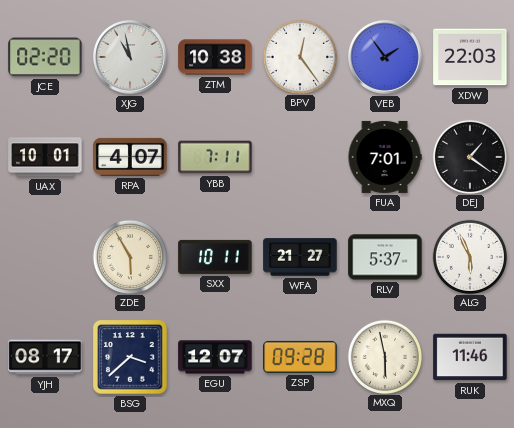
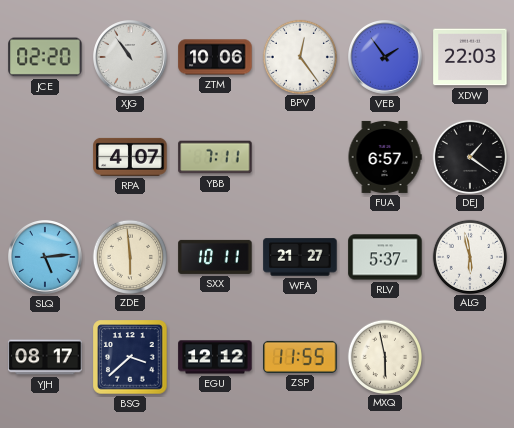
XJG: 10:58 -> 10:54 (131, 58)
ZTM: 10:38 -> 10:06 (215, 57)
UAX: 10:01 -> none (45, 157)
FUA: 7:01 -> 6:57 (385, 157)
SLQ: none -> 5:14 (46, 258)
ZDE: 5:55 -> 5:59 (129, 256)
ALG: 5:56 -> 5:58 (469, 256)
EGU: 12:07 -> 12:12 (215, 357)
ZSP: 09:28 -> 11:55 (300, 357)
RUK: 11:46 -> none (470, 357)
